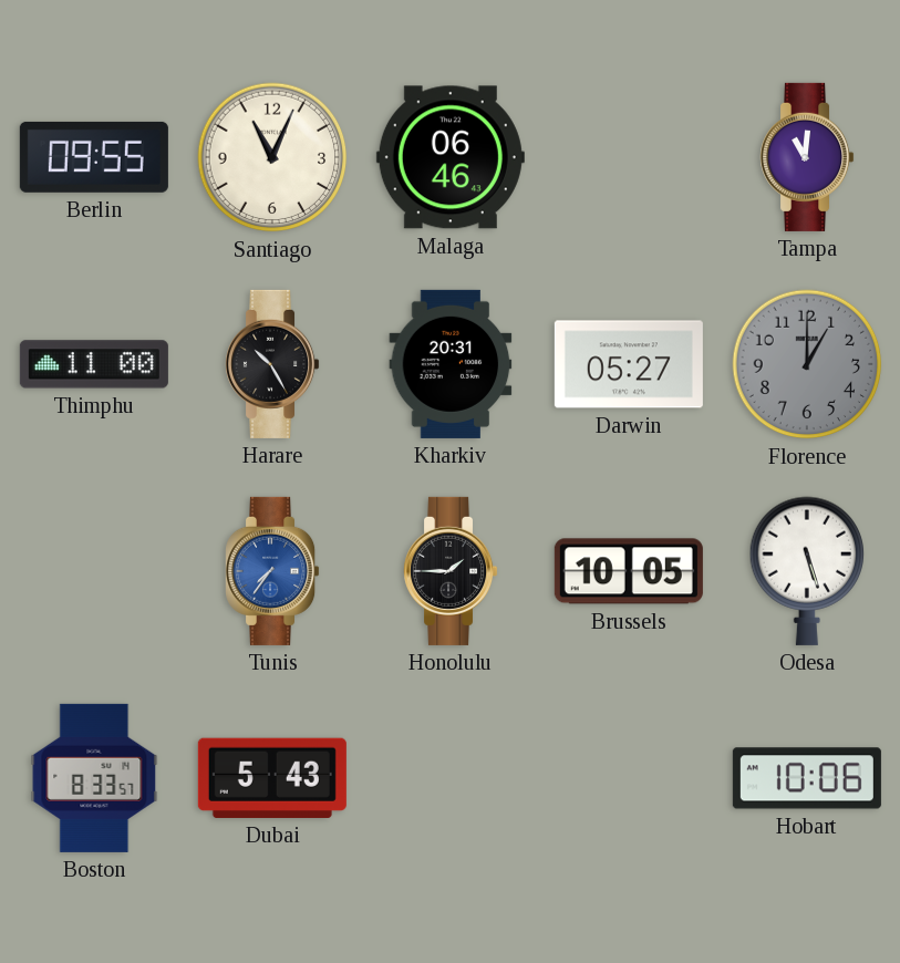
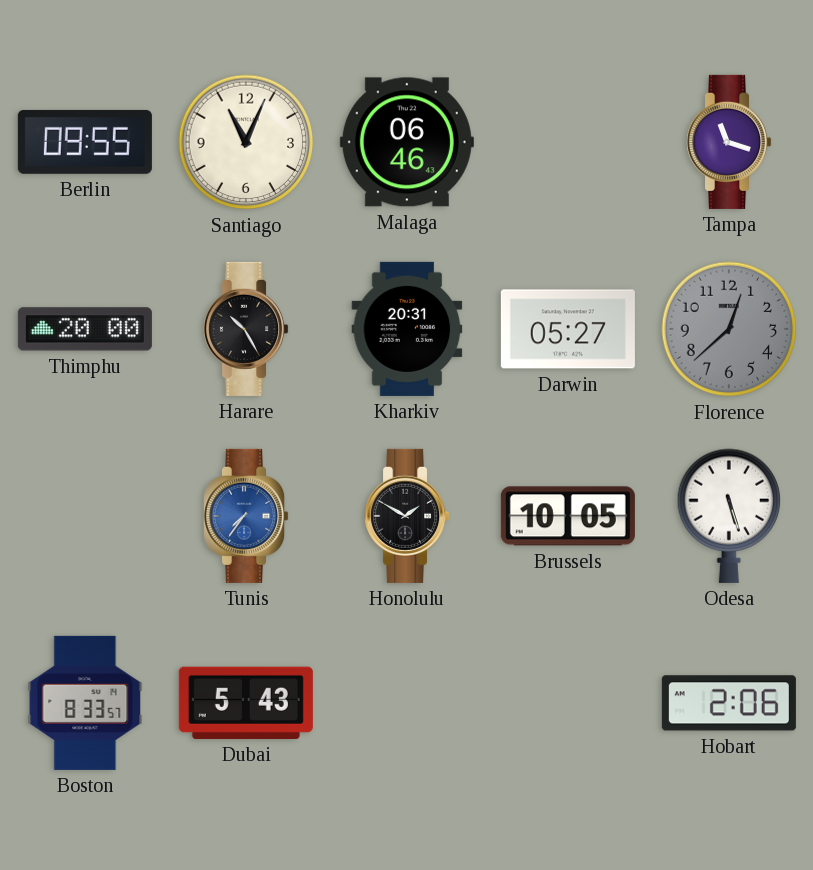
Tampa: 11:01 -> 11:18 (729, 142)
Thimphu: 11:00 -> 20:00 (85, 329)
Florence: 1:00 -> 12:38 (729, 329)
Honolulu: 1:45 -> 1:50 (407, 516)
Hobart: 10:06 -> 2:06 (729, 703)
